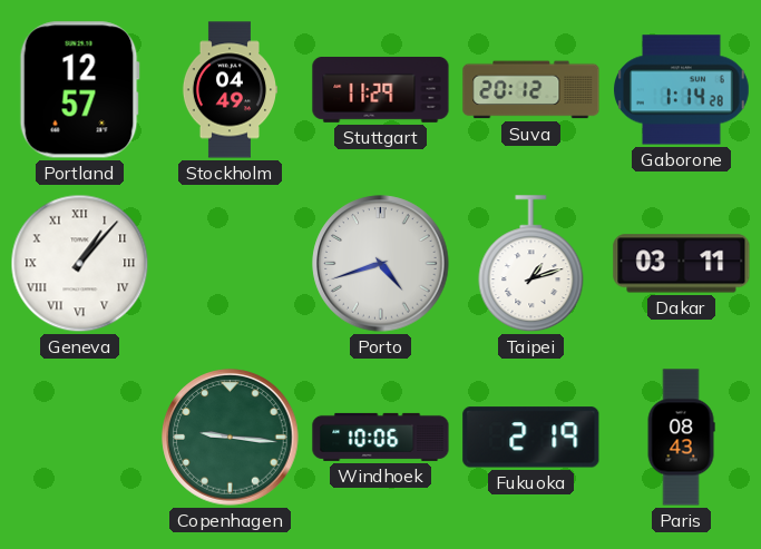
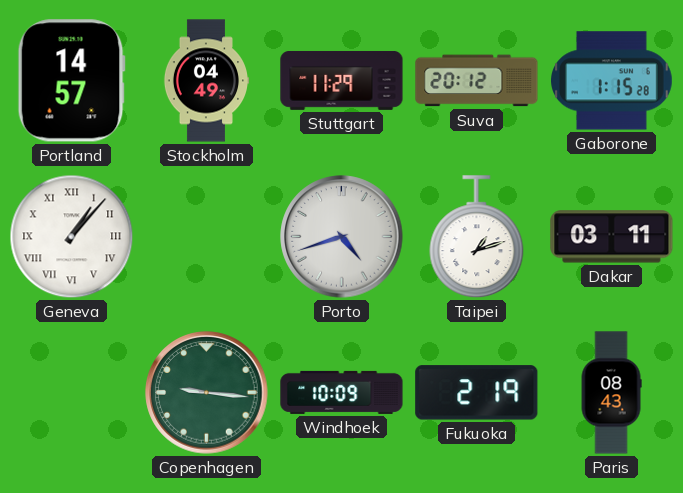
Portland: 12:57 -> 14:57 (71, 81)
Gaborone: 1:14 -> 1:15 (612, 81)
Windhoek: 10:06 -> 10:09 (342, 392)
